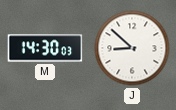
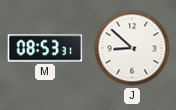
M: 14:30 -> 08:53 (45, 48)
